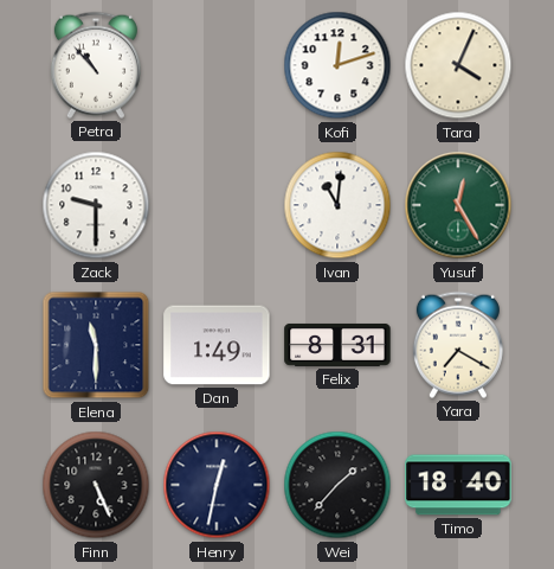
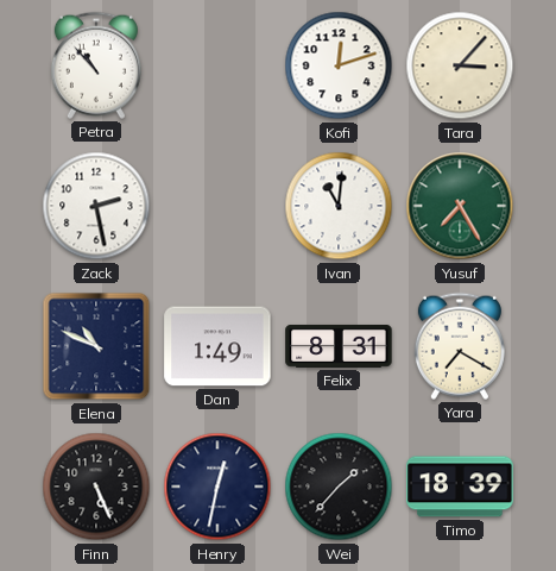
Tara: 4:04 -> 3:07 (460, 65)
Zack: 9:30 -> 2:28 (96, 206)
Yusuf: 12:25 -> 7:25 (460, 206)
Elena: 11:30 -> 10:49 (96, 346)
Timo: 18:40 -> 18:39 (460, 487)
